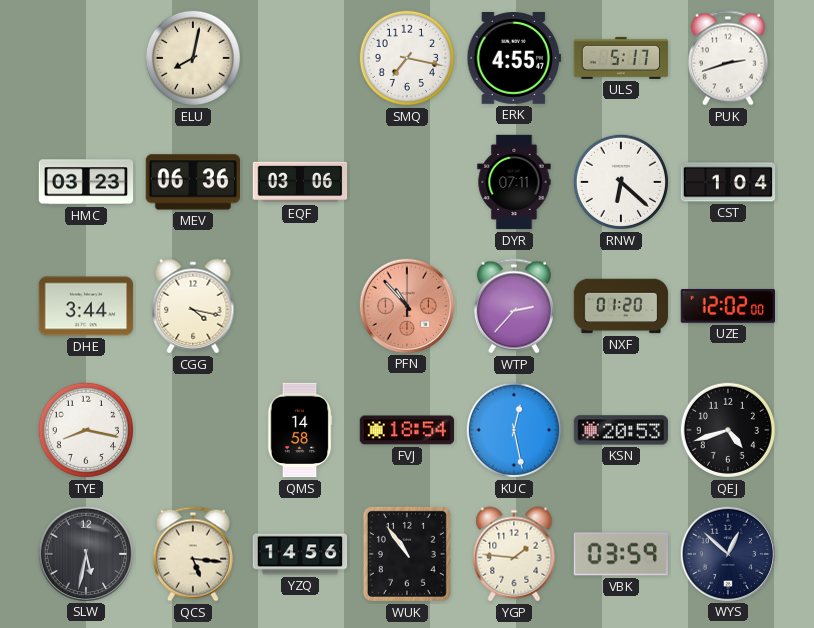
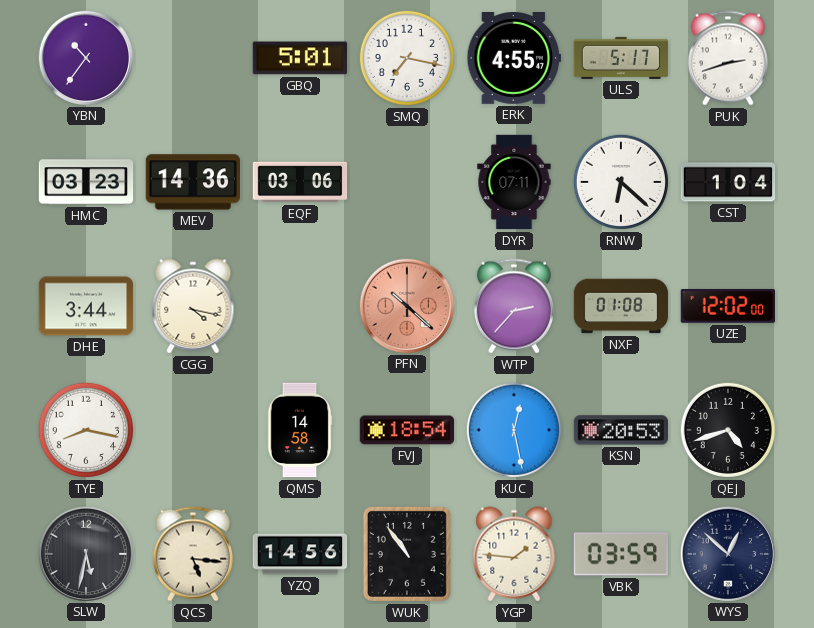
YBN: none -> 10:36 (85, 57)
ELU: 8:02 -> none (193, 58)
GBQ: none -> 5:01 (299, 58)
MEV: 06:36 -> 14:36 (192, 182)
PFN: 10:53 -> 10:22 (406, 305)
NXF: 01:20 -> 01:08 (621, 306)
